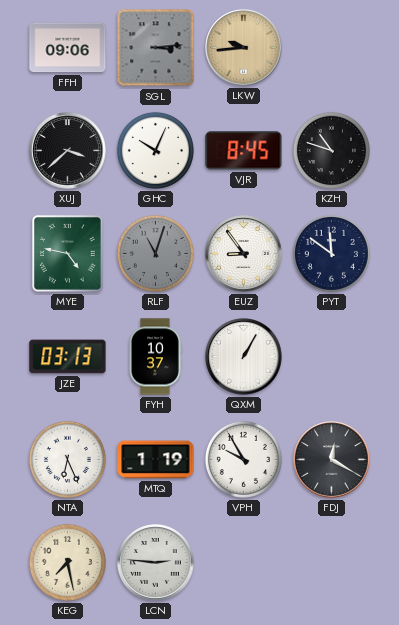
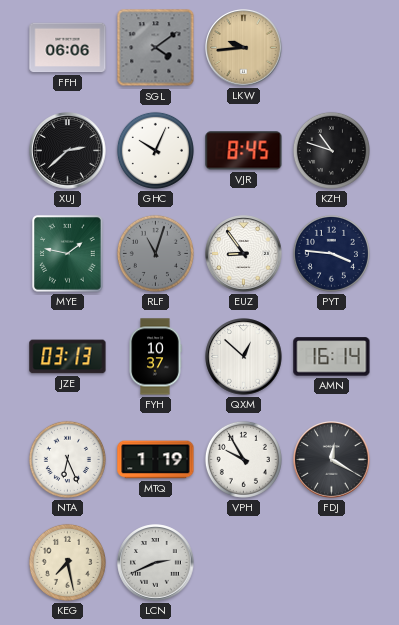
FFH: 09:06 -> 06:06 (68, 48)
SGL: 3:14 -> 4:09 (156, 48)
XUJ: 3:38 -> 2:38 (68, 151)
MYE: 4:47 -> 1:47 (68, 254)
PYT: 11:51 -> 3:46 (331, 253)
QXM: 1:05 -> 12:52 (244, 357)
AMN: none -> 16:14 (332, 357)
LCN: 2:46 -> 2:41 (156, 563)
